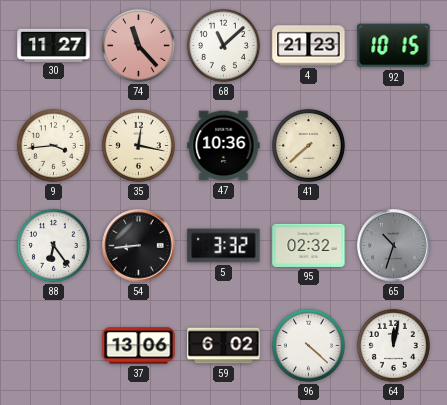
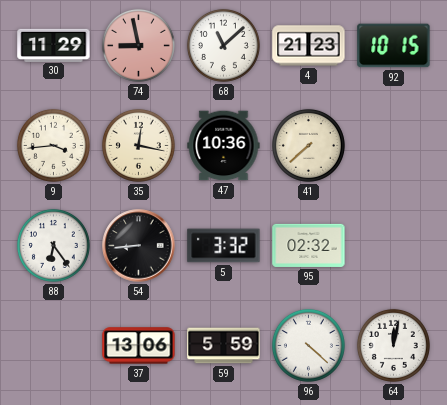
30: 11:27 -> 11:29 (54, 45)
74: 11:23 -> 8:58 (138, 45)
65: 10:33 -> none (394, 246)
59: 6:02 -> 5:59 (224, 346)
